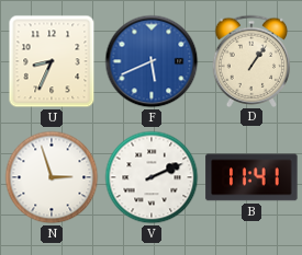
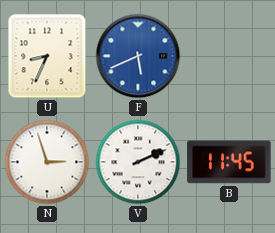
D: 1:06 -> none (251, 60)
B: 11:41 -> 11:45 (229, 162)
